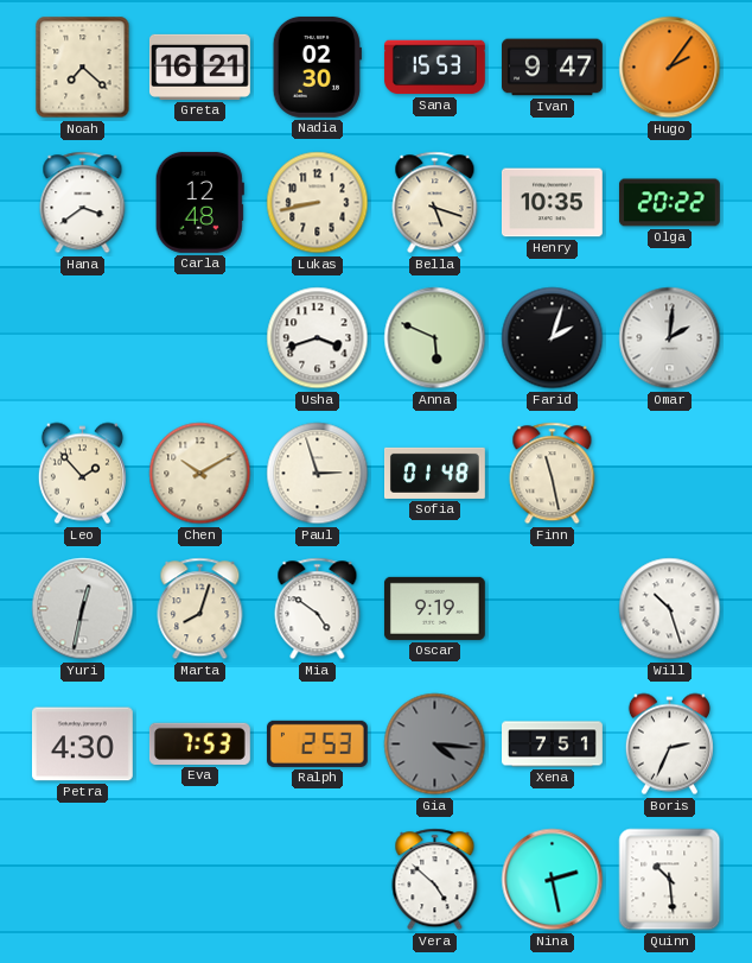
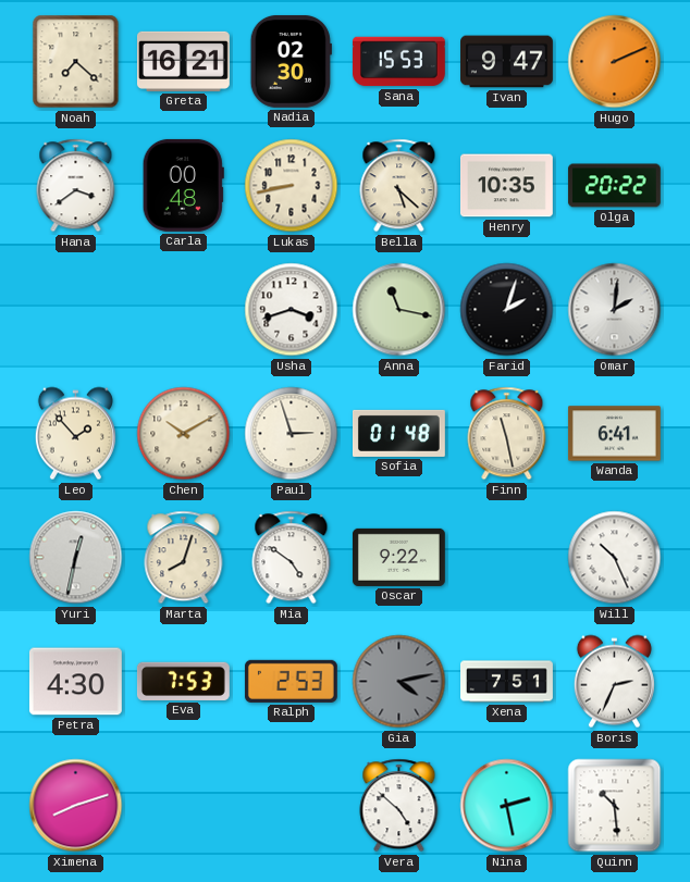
Hugo: 2:06 -> 2:11 (615, 62)
Carla: 12:48 -> 00:48 (183, 185)
Bella: 5:18 -> 5:22 (399, 186)
Anna: 5:49 -> 11:17 (399, 310)
Wanda: none -> 6:41 (614, 434)
Oscar: 9:19 -> 9:22 (398, 557)
Will: 10:27 -> 10:26 (615, 558)
Gia: 4:16 -> 4:13 (399, 682)
Ximena: none -> 8:12 (76, 806)
